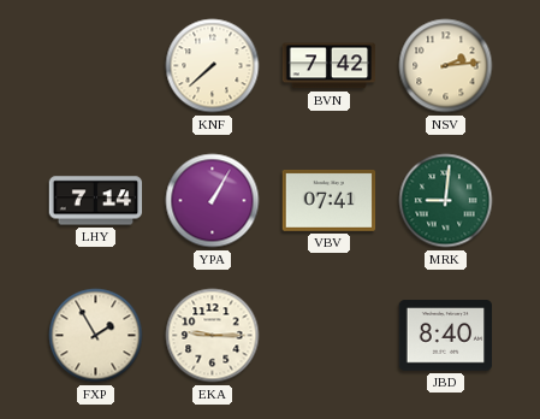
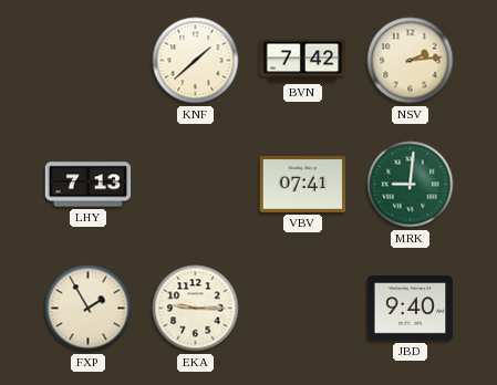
KNF: 7:38 -> 1:38 (196, 61)
LHY: 7:14 -> 7:13 (89, 185)
YPA: 1:05 -> none (213, 201)
JBD: 8:40 -> 9:40 (411, 309)
